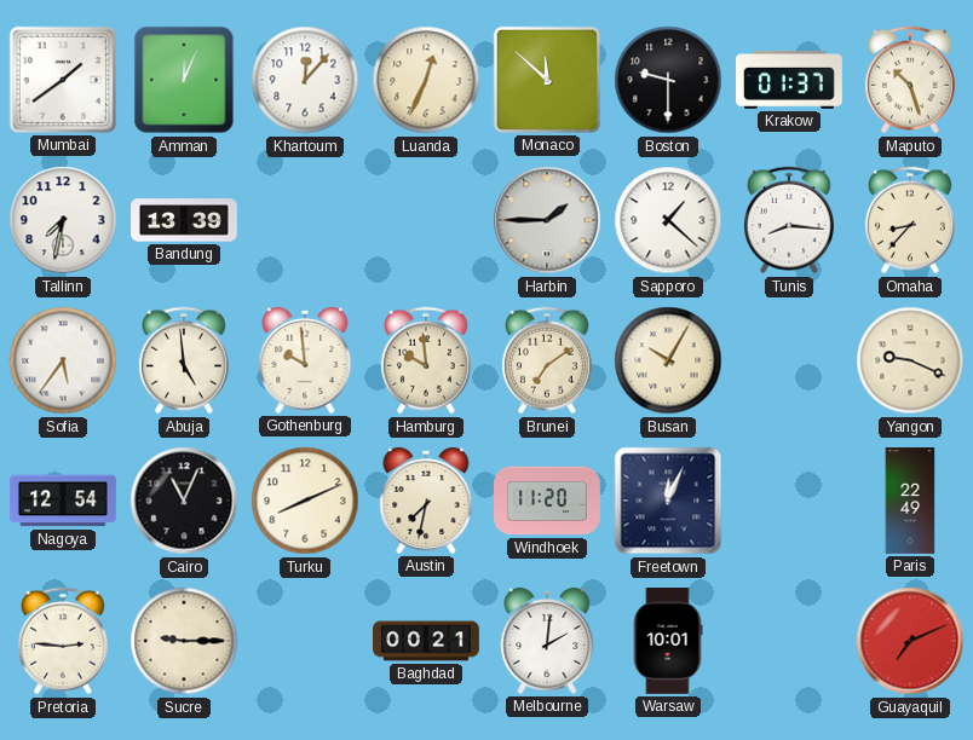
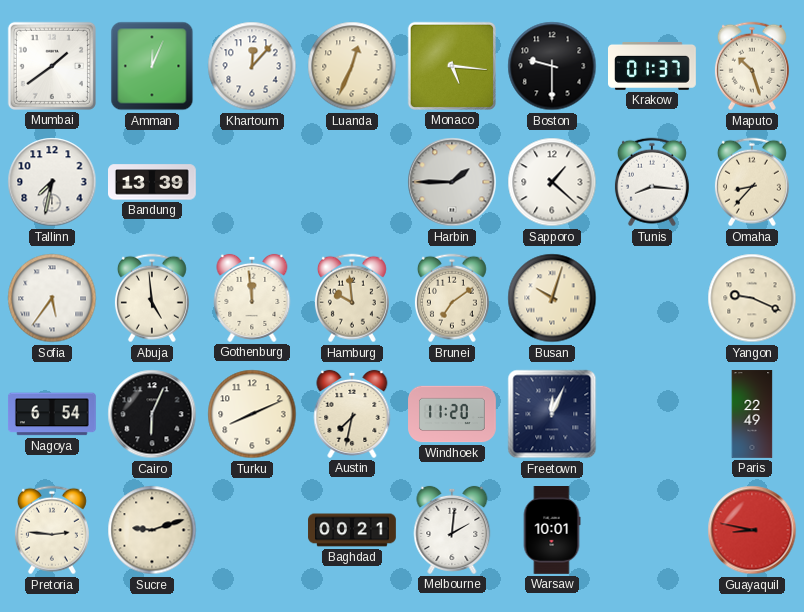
Monaco: 11:52 -> 5:16 (452, 66)
Gothenburg: 9:59 -> 11:59 (252, 298)
Busan: 10:05 -> 10:03 (552, 298)
Nagoya: 12:54 -> 6:54 (52, 414)
Cairo: 11:04 -> 6:04 (152, 414)
Sucre: 9:15 -> 9:12 (152, 530)
Guayaquil: 7:11 -> 8:47 (752, 530)
